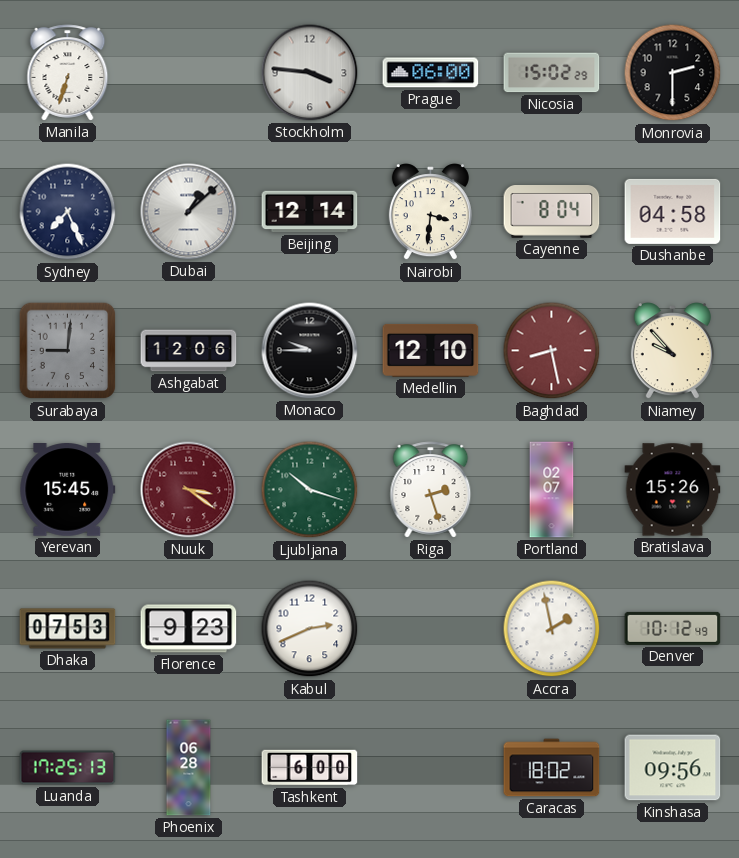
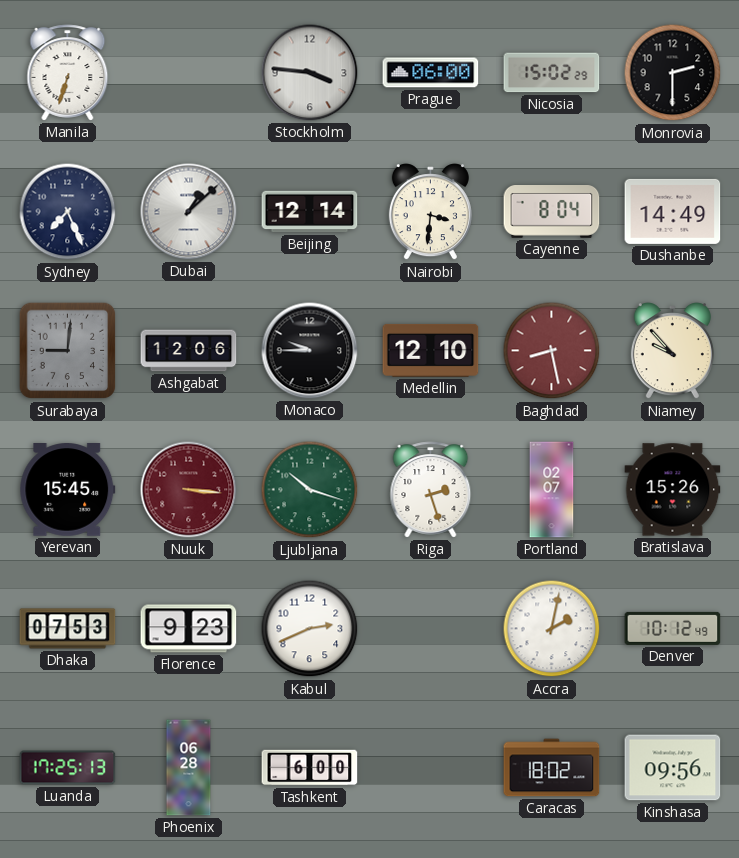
Dushanbe: 04:58 -> 14:49 (673, 211)
Nuuk: 3:21 -> 3:16 (189, 490)
Accra: 1:58 -> 2:02 (552, 629)
